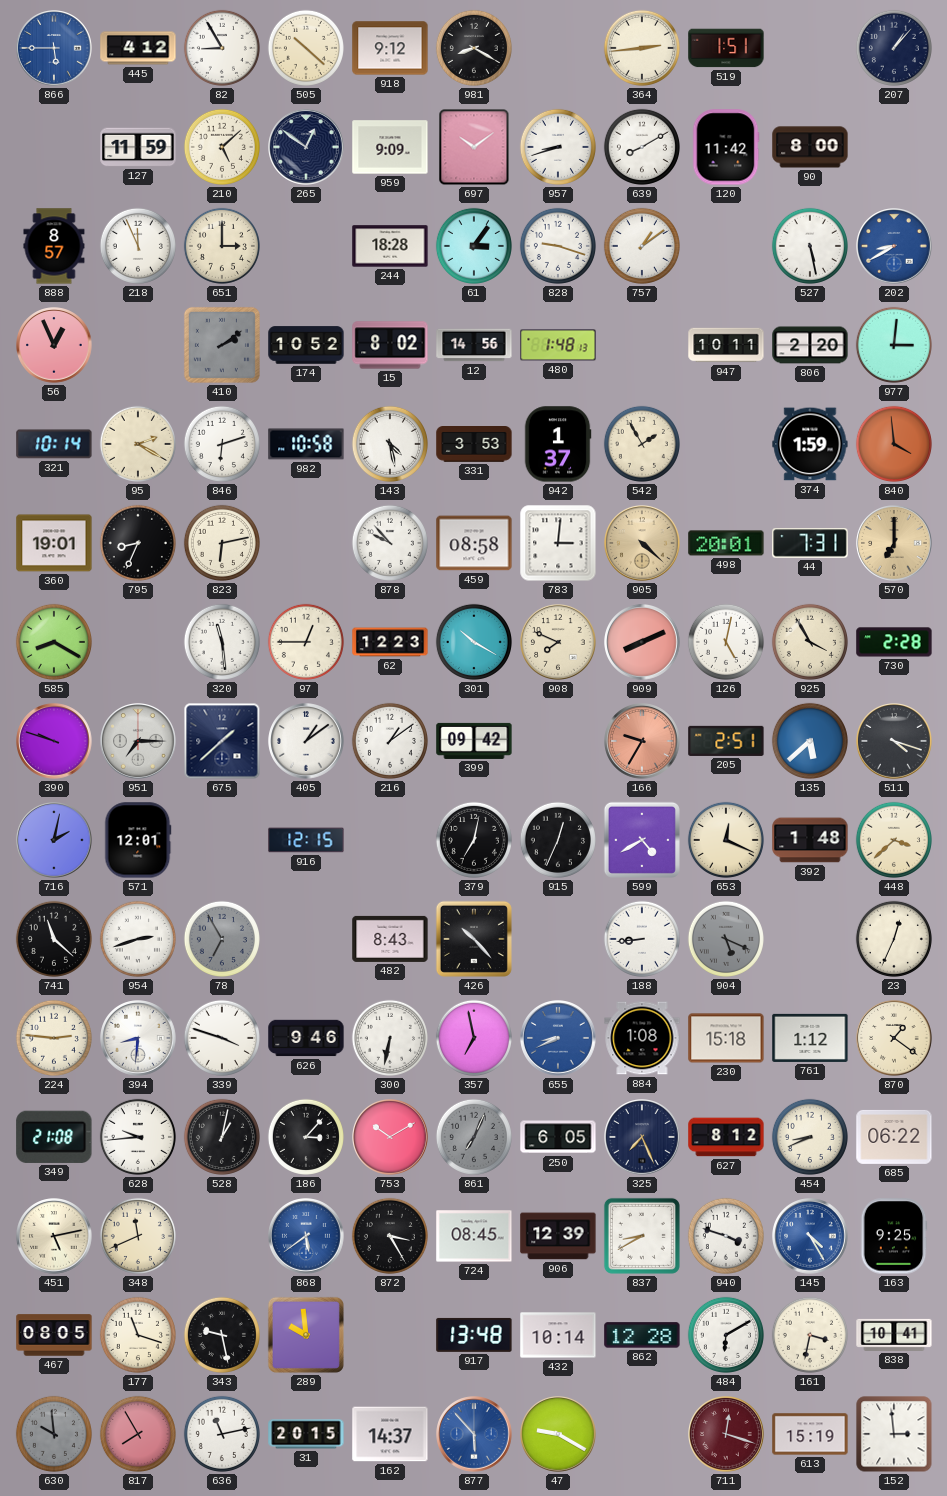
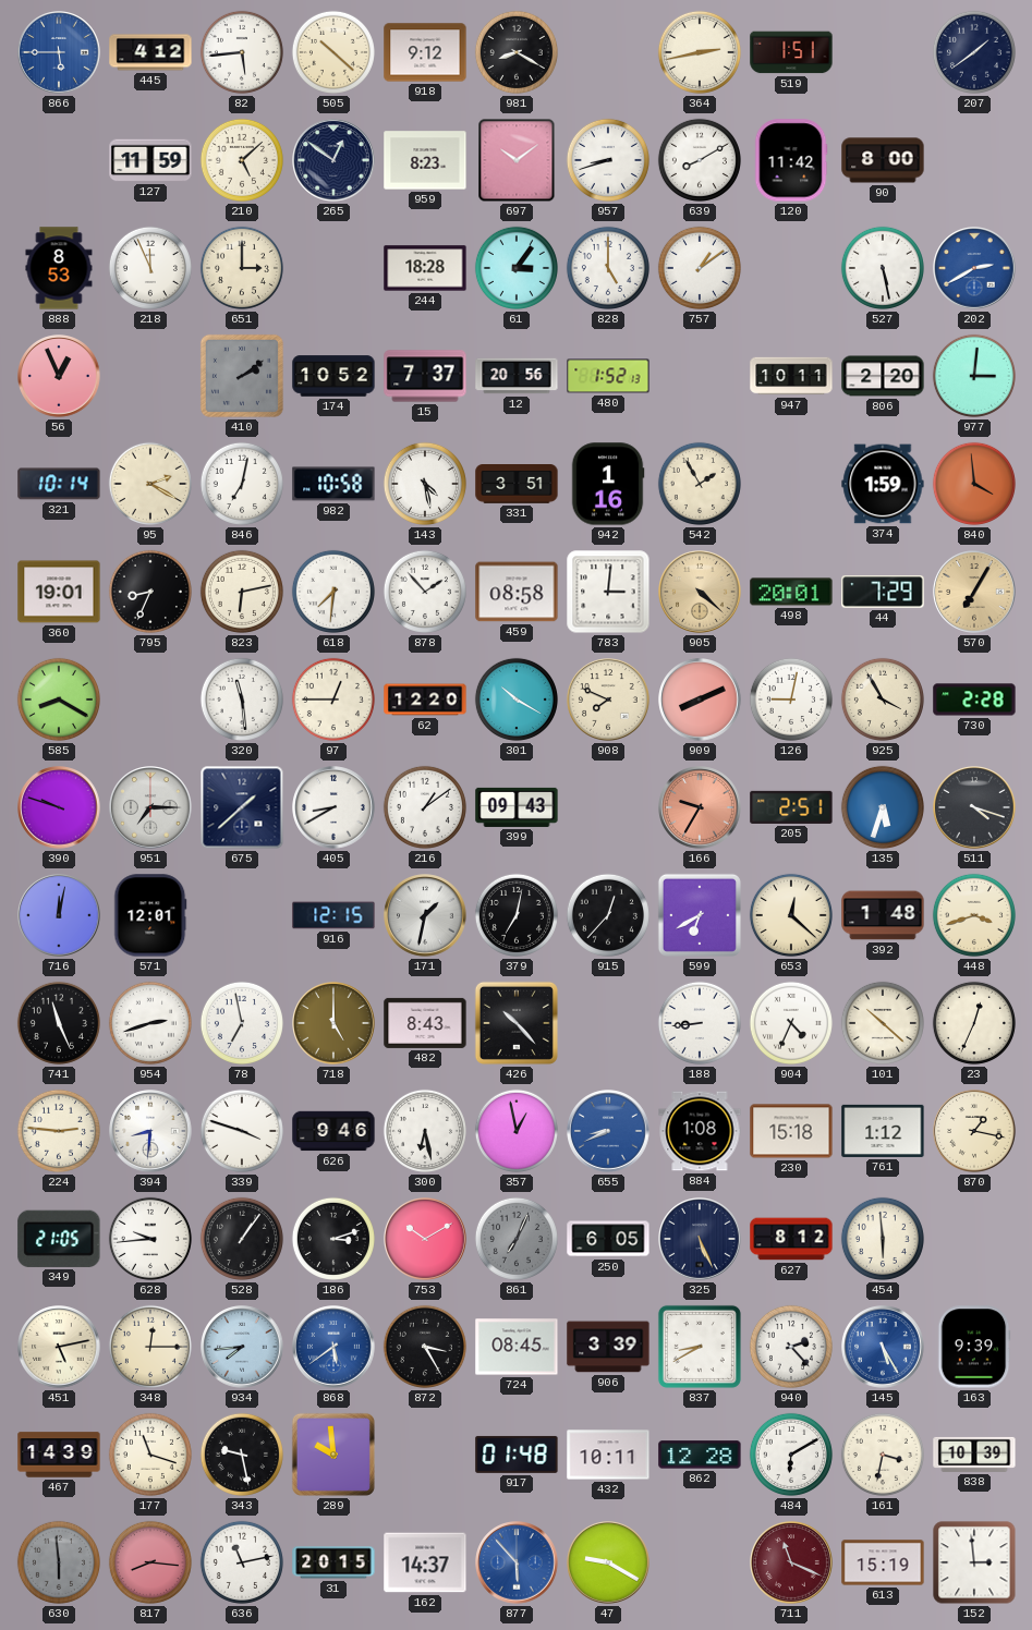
82: 8:55 -> 5:44 (242, 52)
364: 2:44 -> 2:43 (700, 52)
207: 1:07 -> 1:39 (974, 52)
959: 9:09 -> 8:23 (425, 160)
888: 8:57 -> 8:53 (59, 268)
828: 9:18 -> 5:00 (608, 268)
202: 8:40 -> 2:40 (974, 268)
15: 8:02 -> 7:37 (425, 376)
12: 14:56 -> 20:56 (517, 376)
480: 1:48 -> 1:52 (608, 376)
846: 6:12 -> 7:02 (242, 484)
331: 3:53 -> 3:51 (517, 485)
942: 1:37 -> 1:16 (608, 484)
618: none -> 7:31 (333, 592)
878: 9:53 -> 1:53 (425, 592)
44: 7:31 -> 7:29 (883, 592)
570: 7:00 -> 7:05 (974, 592)
62: 12:23 -> 12:20 (425, 700)
126: 5:02 -> 9:02 (791, 700)
405: 1:09 -> 8:40 (333, 807)
399: 09:42 -> 09:43 (517, 807)
135: 5:38 -> 5:33 (883, 807)
716: 2:02 -> 12:02 (59, 915)
171: none -> 1:32 (425, 915)
915: 12:34 -> 12:37 (608, 915)
599: 4:40 -> 6:40 (700, 915)
653: 12:19 -> 12:22 (791, 915)
448: 3:38 -> 3:42 (974, 915)
741: 11:22 -> 11:26 (59, 1023)
78: 6:55 -> 6:58 (242, 1023)
78 dial: grey -> white (242, 1023)
718: none -> 5:00 (333, 1023)
904: 5:19 -> 4:34 (791, 1023)
904 dial: grey -> white (791, 1023)
101: none -> 10:22 (883, 1023)
300: 6:32 -> 6:28 (425, 1131)
357: 6:58 -> 12:58 (517, 1131)
870: 1:21 -> 1:17 (974, 1131)
349: 21:08 -> 21:05 (59, 1239)
528: 1:02 -> 1:06 (242, 1239)
186: 3:07 -> 3:12 (333, 1239)
325: 7:26 -> 5:26 (700, 1239)
454: 8:41 -> 5:59 (883, 1239)
685: 06:22 -> none (894, 1137)
348: 11:41 -> 12:15 (150, 1347)
934: none -> 7:44 (242, 1347)
906: 12:39 -> 3:39 (608, 1347)
940: 3:48 -> 2:23 (791, 1347)
145: 4:25 -> 5:25 (883, 1347)
163: 9:25 -> 9:39 (974, 1347)
467: 08:05 -> 14:39 (59, 1455)
917: 13:48 -> 01:48 (517, 1455)
432: 10:14 -> 10:11 (608, 1455)
838: 10:41 -> 10:39 (974, 1455)
630: 9:59 -> 5:59 (59, 1562)
817: 7:55 -> 8:16 (150, 1562)
711: 12:18 -> 11:19 (791, 1562)
